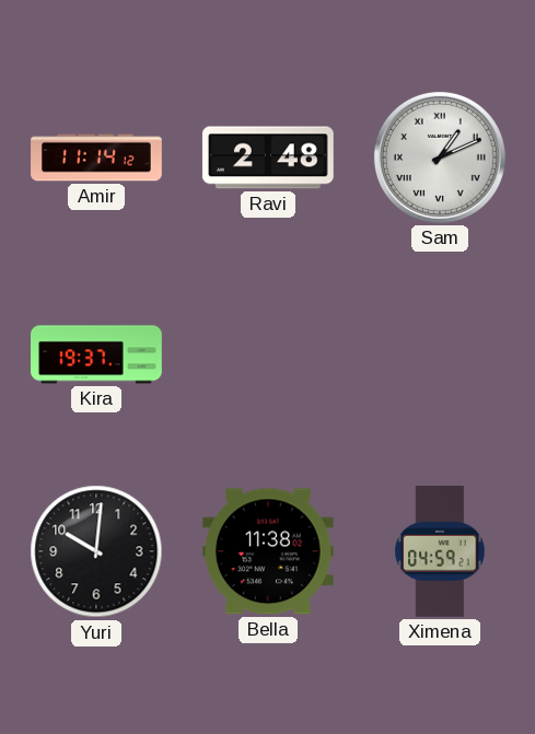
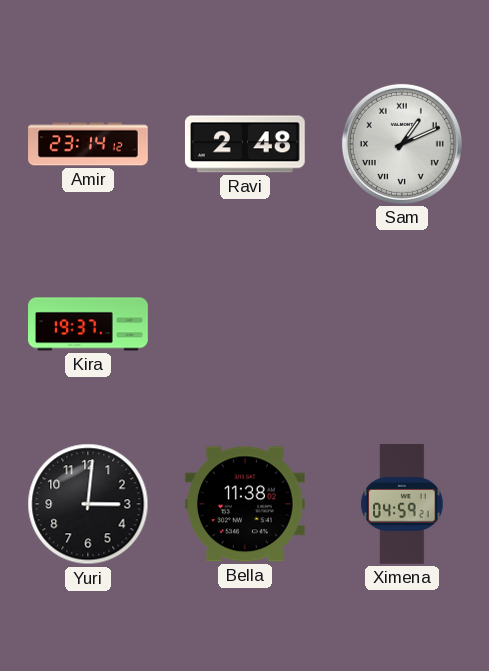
Amir: 11:14 -> 23:14 (88, 144)
Yuri: 10:01 -> 3:01 (88, 504)
